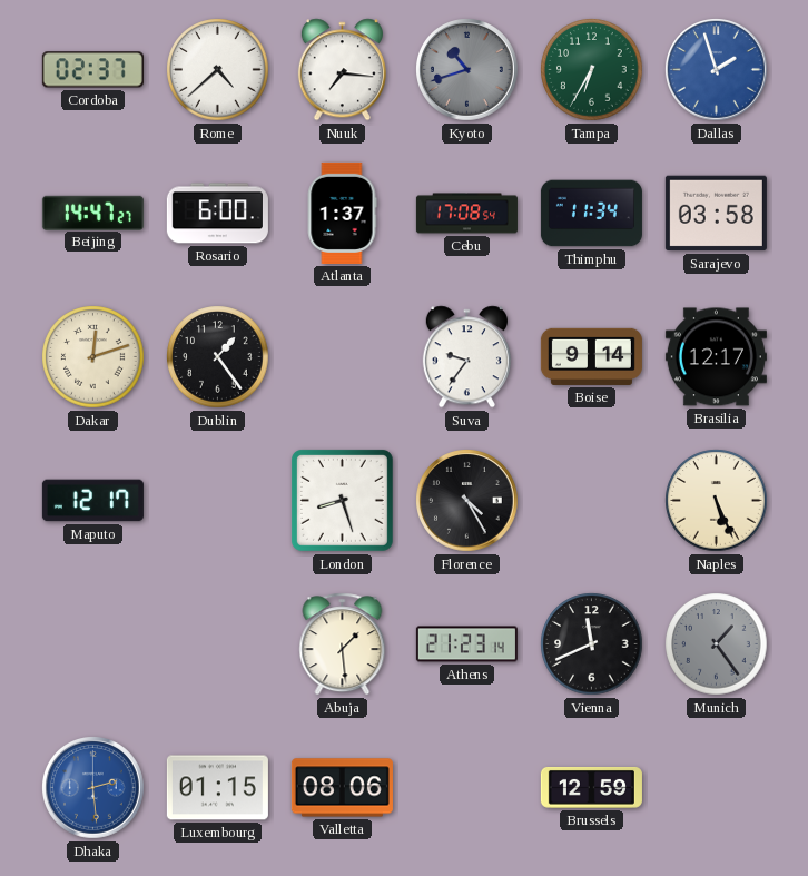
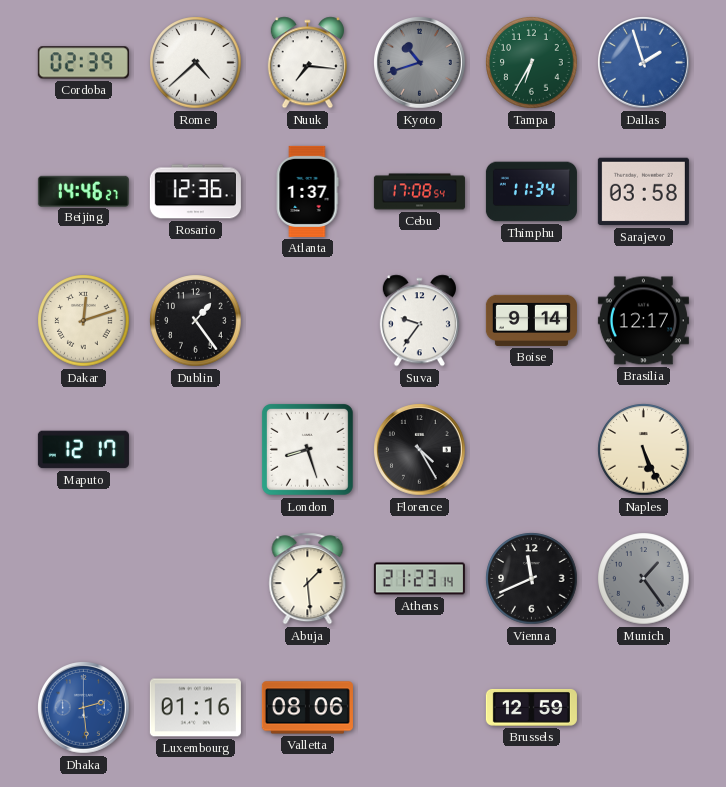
Cordoba: 02:37 -> 02:39 (83, 63)
Beijing: 14:47 -> 14:46 (83, 191)
Rosario: 6:00 -> 12:36 (195, 192)
Luxembourg: 01:15 -> 01:16 (195, 708)
